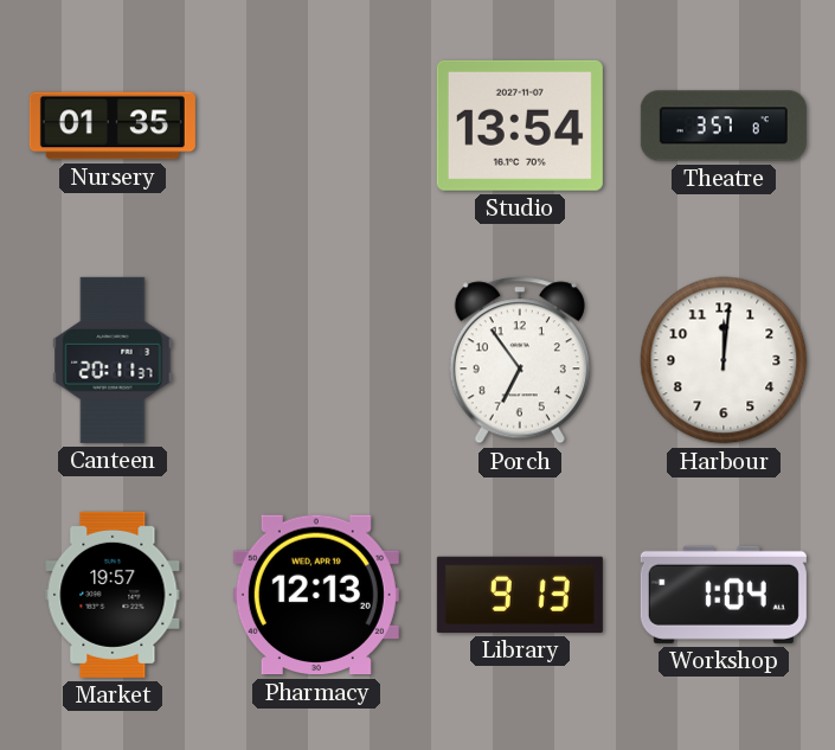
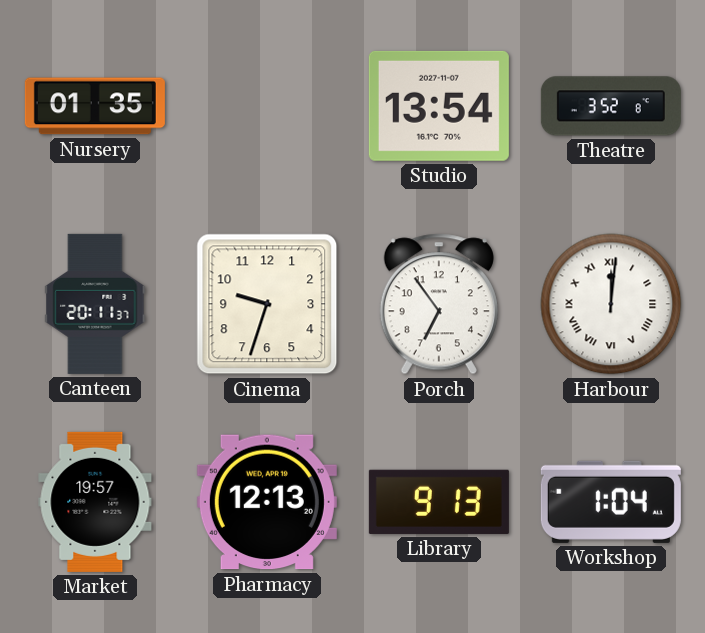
Theatre: 3:57 -> 3:52 (611, 106)
Cinema: none -> 9:33 (267, 304)
Harbour numerals: Arabic -> Roman (611, 304)
